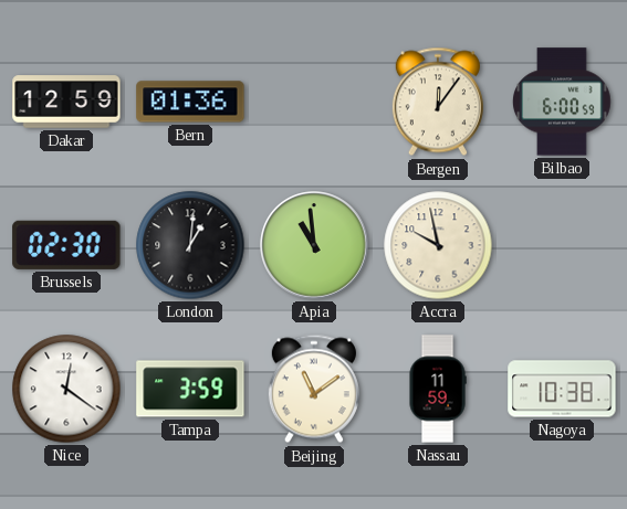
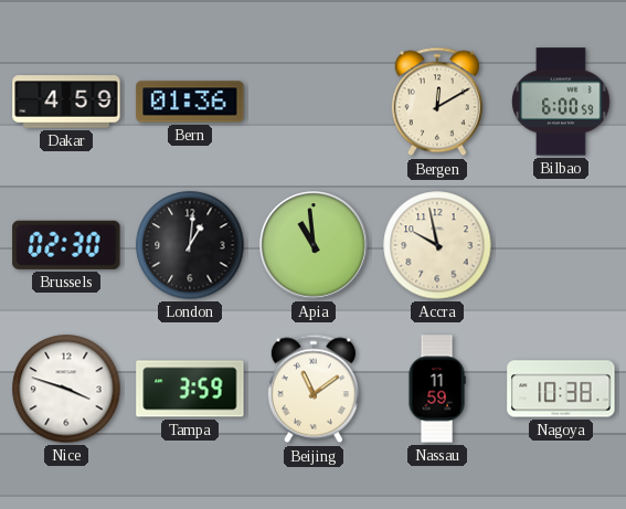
Dakar: 12:59 -> 4:59 (66, 102)
Bergen: 12:06 -> 12:10 (437, 102)
Nice: 12:21 -> 3:48 (66, 389)
